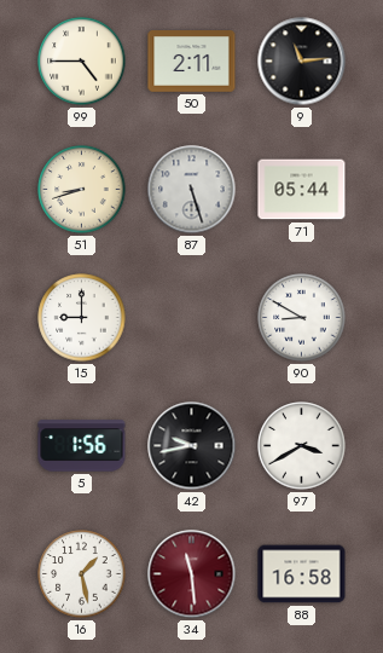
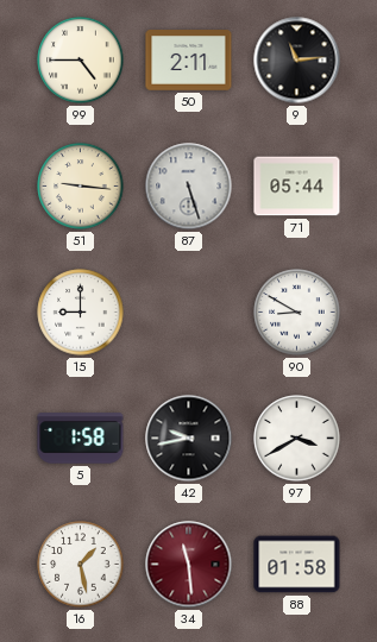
51: 8:42 -> 9:16 (81, 187)
5: 1:56 -> 1:58 (81, 439)
88: 16:58 -> 01:58 (297, 565)
